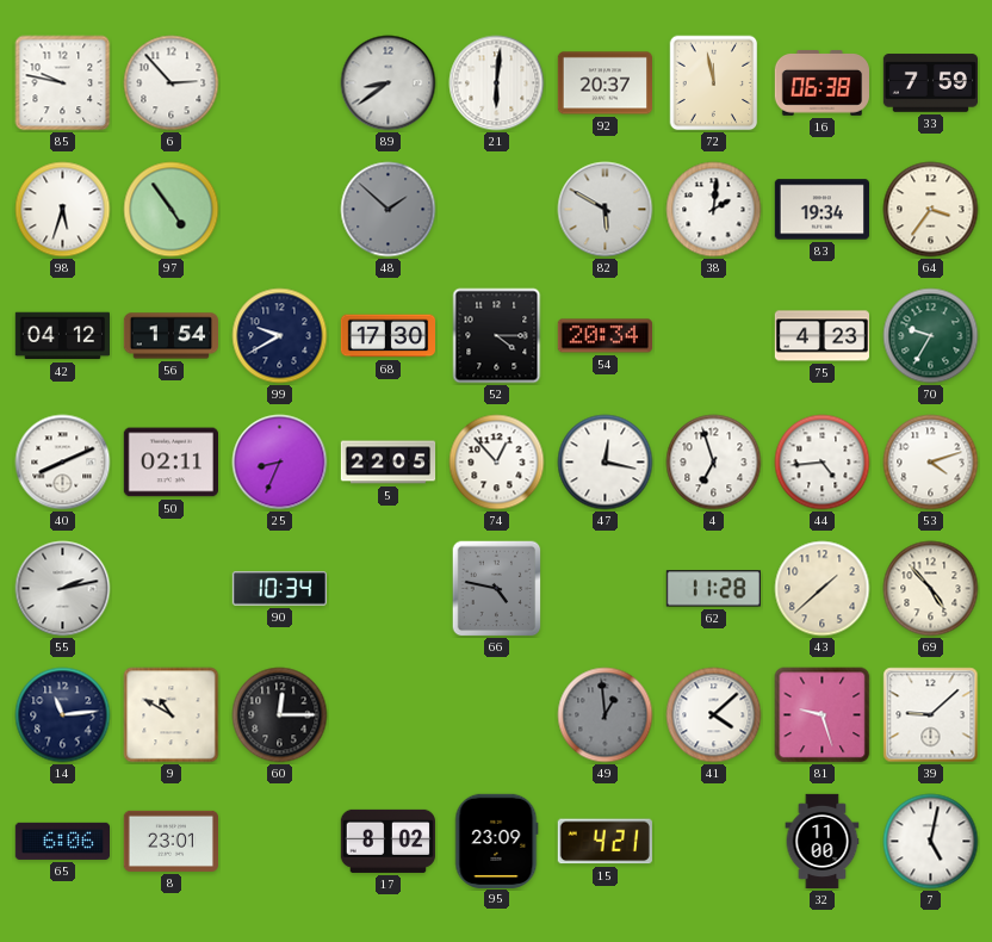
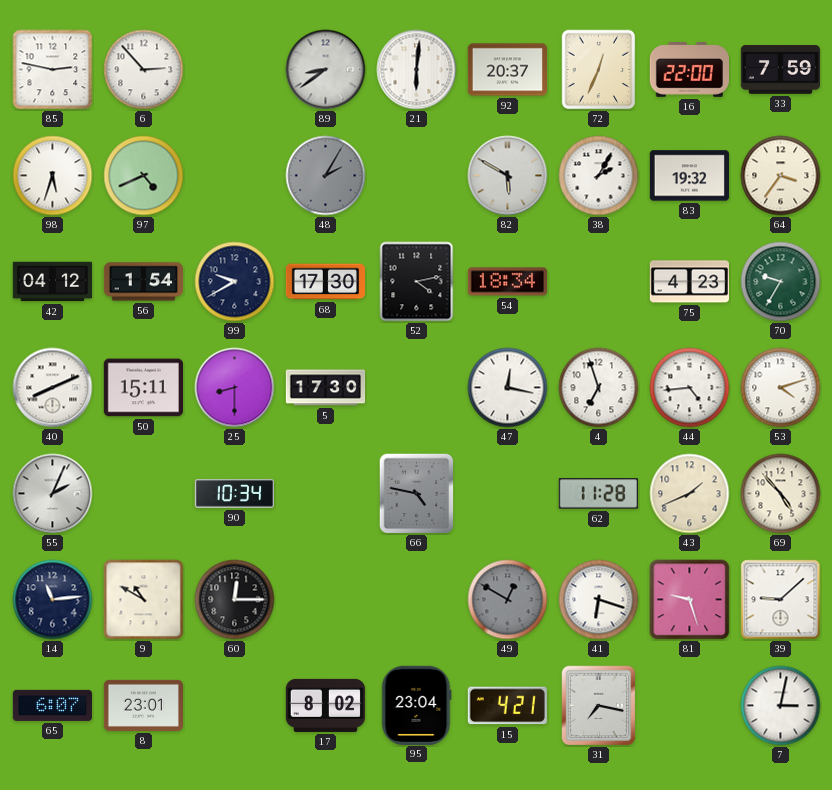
85: 9:47 -> 2:47 (53, 70)
72: 11:58 -> 12:34 (599, 70)
16: 06:38 -> 22:00 (689, 70)
97: 4:54 -> 4:41 (144, 176)
48: 1:52 -> 2:05 (326, 176)
38: 2:01 -> 2:05 (599, 176)
83: 19:34 -> 19:32 (689, 176)
52: 4:15 -> 4:13 (417, 282)
54: 20:34 -> 18:34 (507, 282)
50: 02:11 -> 15:11 (143, 388)
25: 8:34 -> 8:30 (235, 388)
5: 22:05 -> 17:30 (326, 388)
74: 12:53 -> none (497, 463)
55: 2:13 -> 2:04 (53, 494)
43: 1:38 -> 1:41 (690, 494)
49: 12:59 -> 12:50 (508, 600)
41: 4:08 -> 6:18 (599, 600)
65: 6:06 -> 6:07 (52, 705)
95: 23:09 -> 23:04 (417, 705)
31: none -> 7:17 (599, 706)
32: 11:00 -> none (823, 842)
7: 5:02 -> 3:02 (781, 706)
